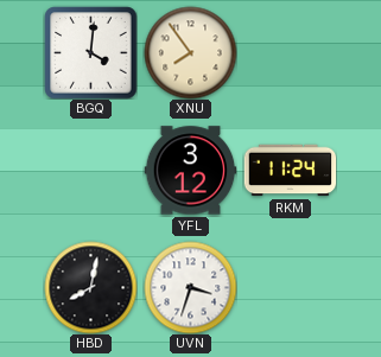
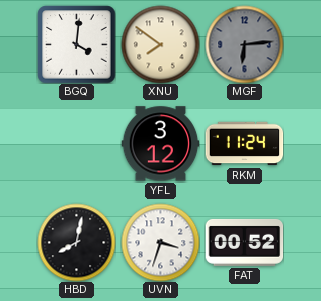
XNU: 7:54 -> 7:51 (160, 44)
MGF: none -> 6:14 (244, 44)
FAT: none -> 00:52 (244, 242)
